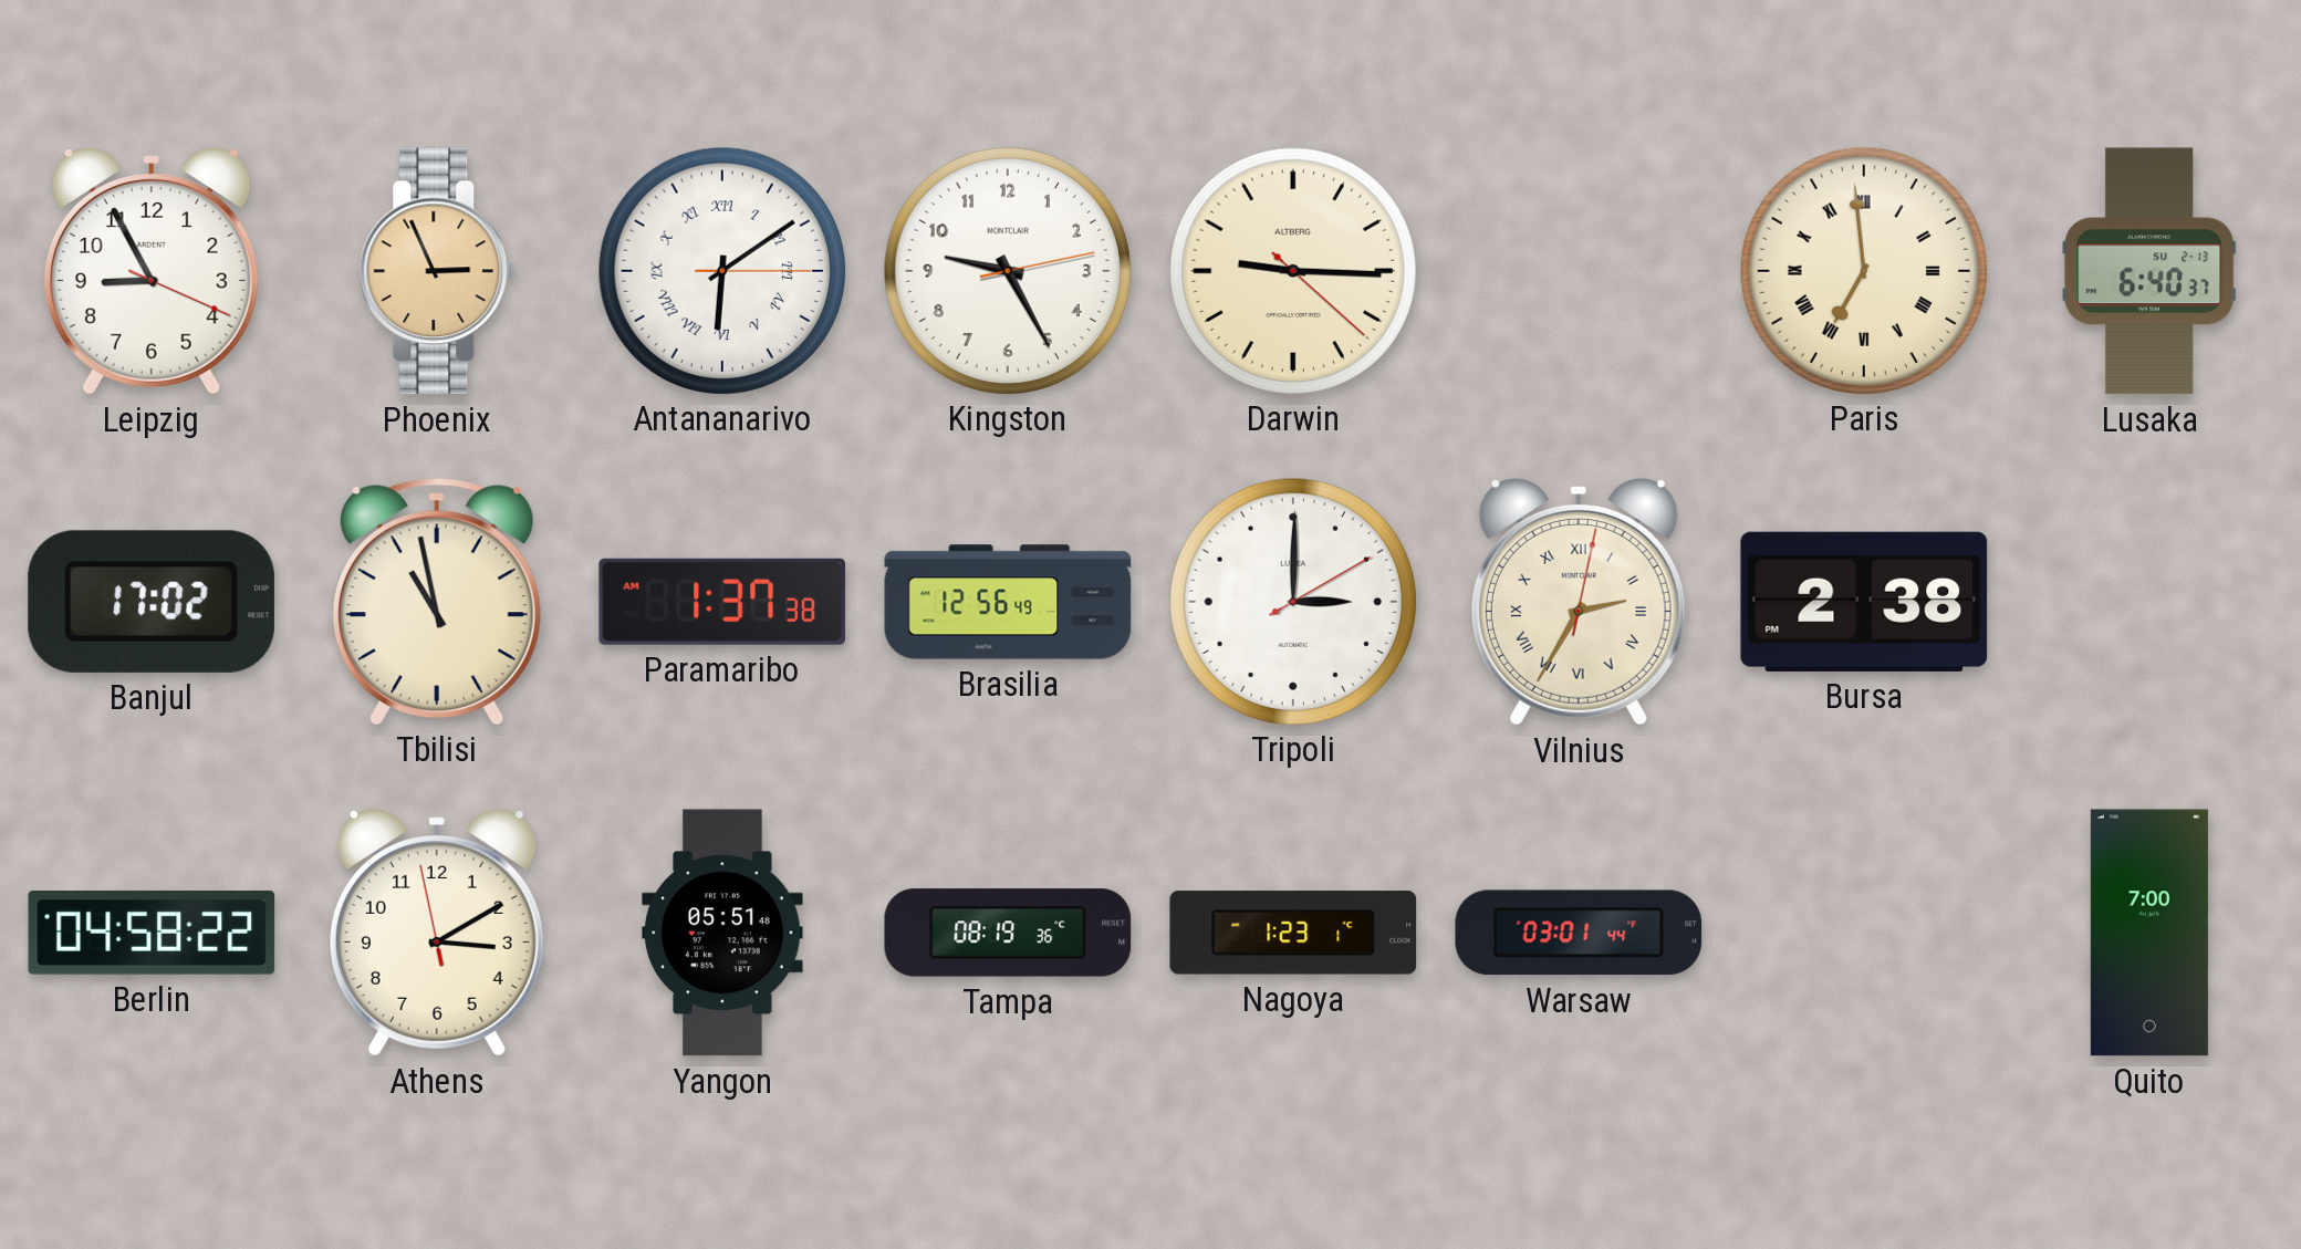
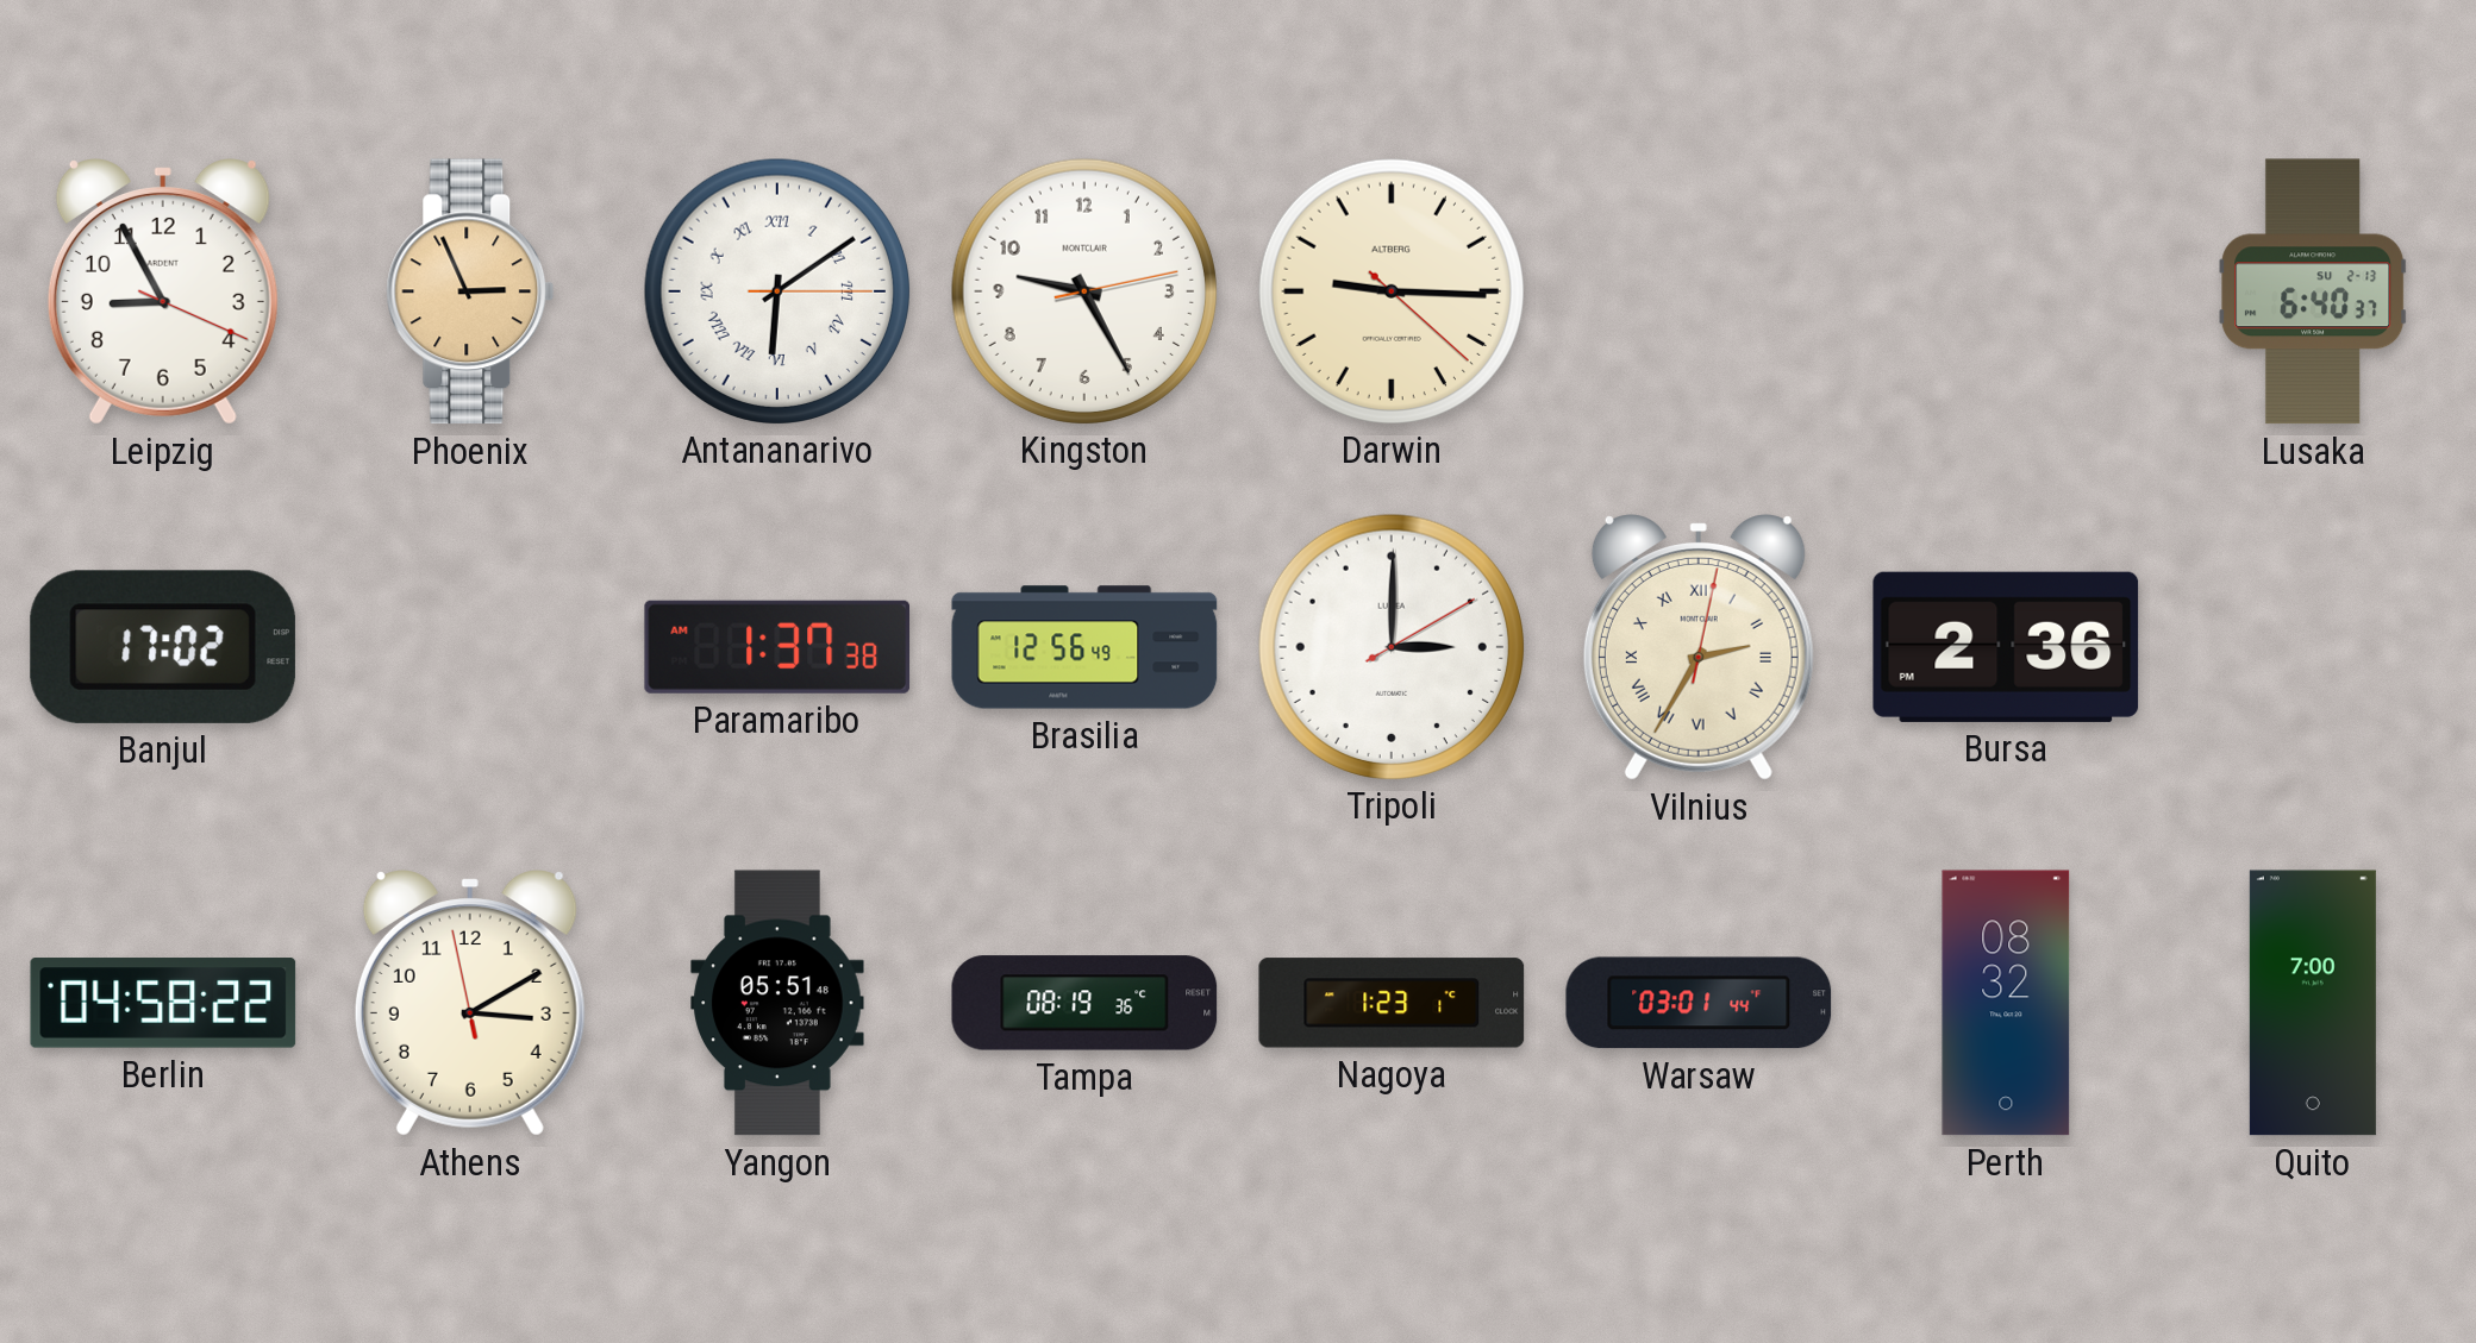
Paris: 6:59 -> none (1863, 270)
Tbilisi: 10:58 -> none (437, 602)
Bursa: 2:38 -> 2:36 (2006, 647)
Perth: none -> 08:32 (2006, 1003)
